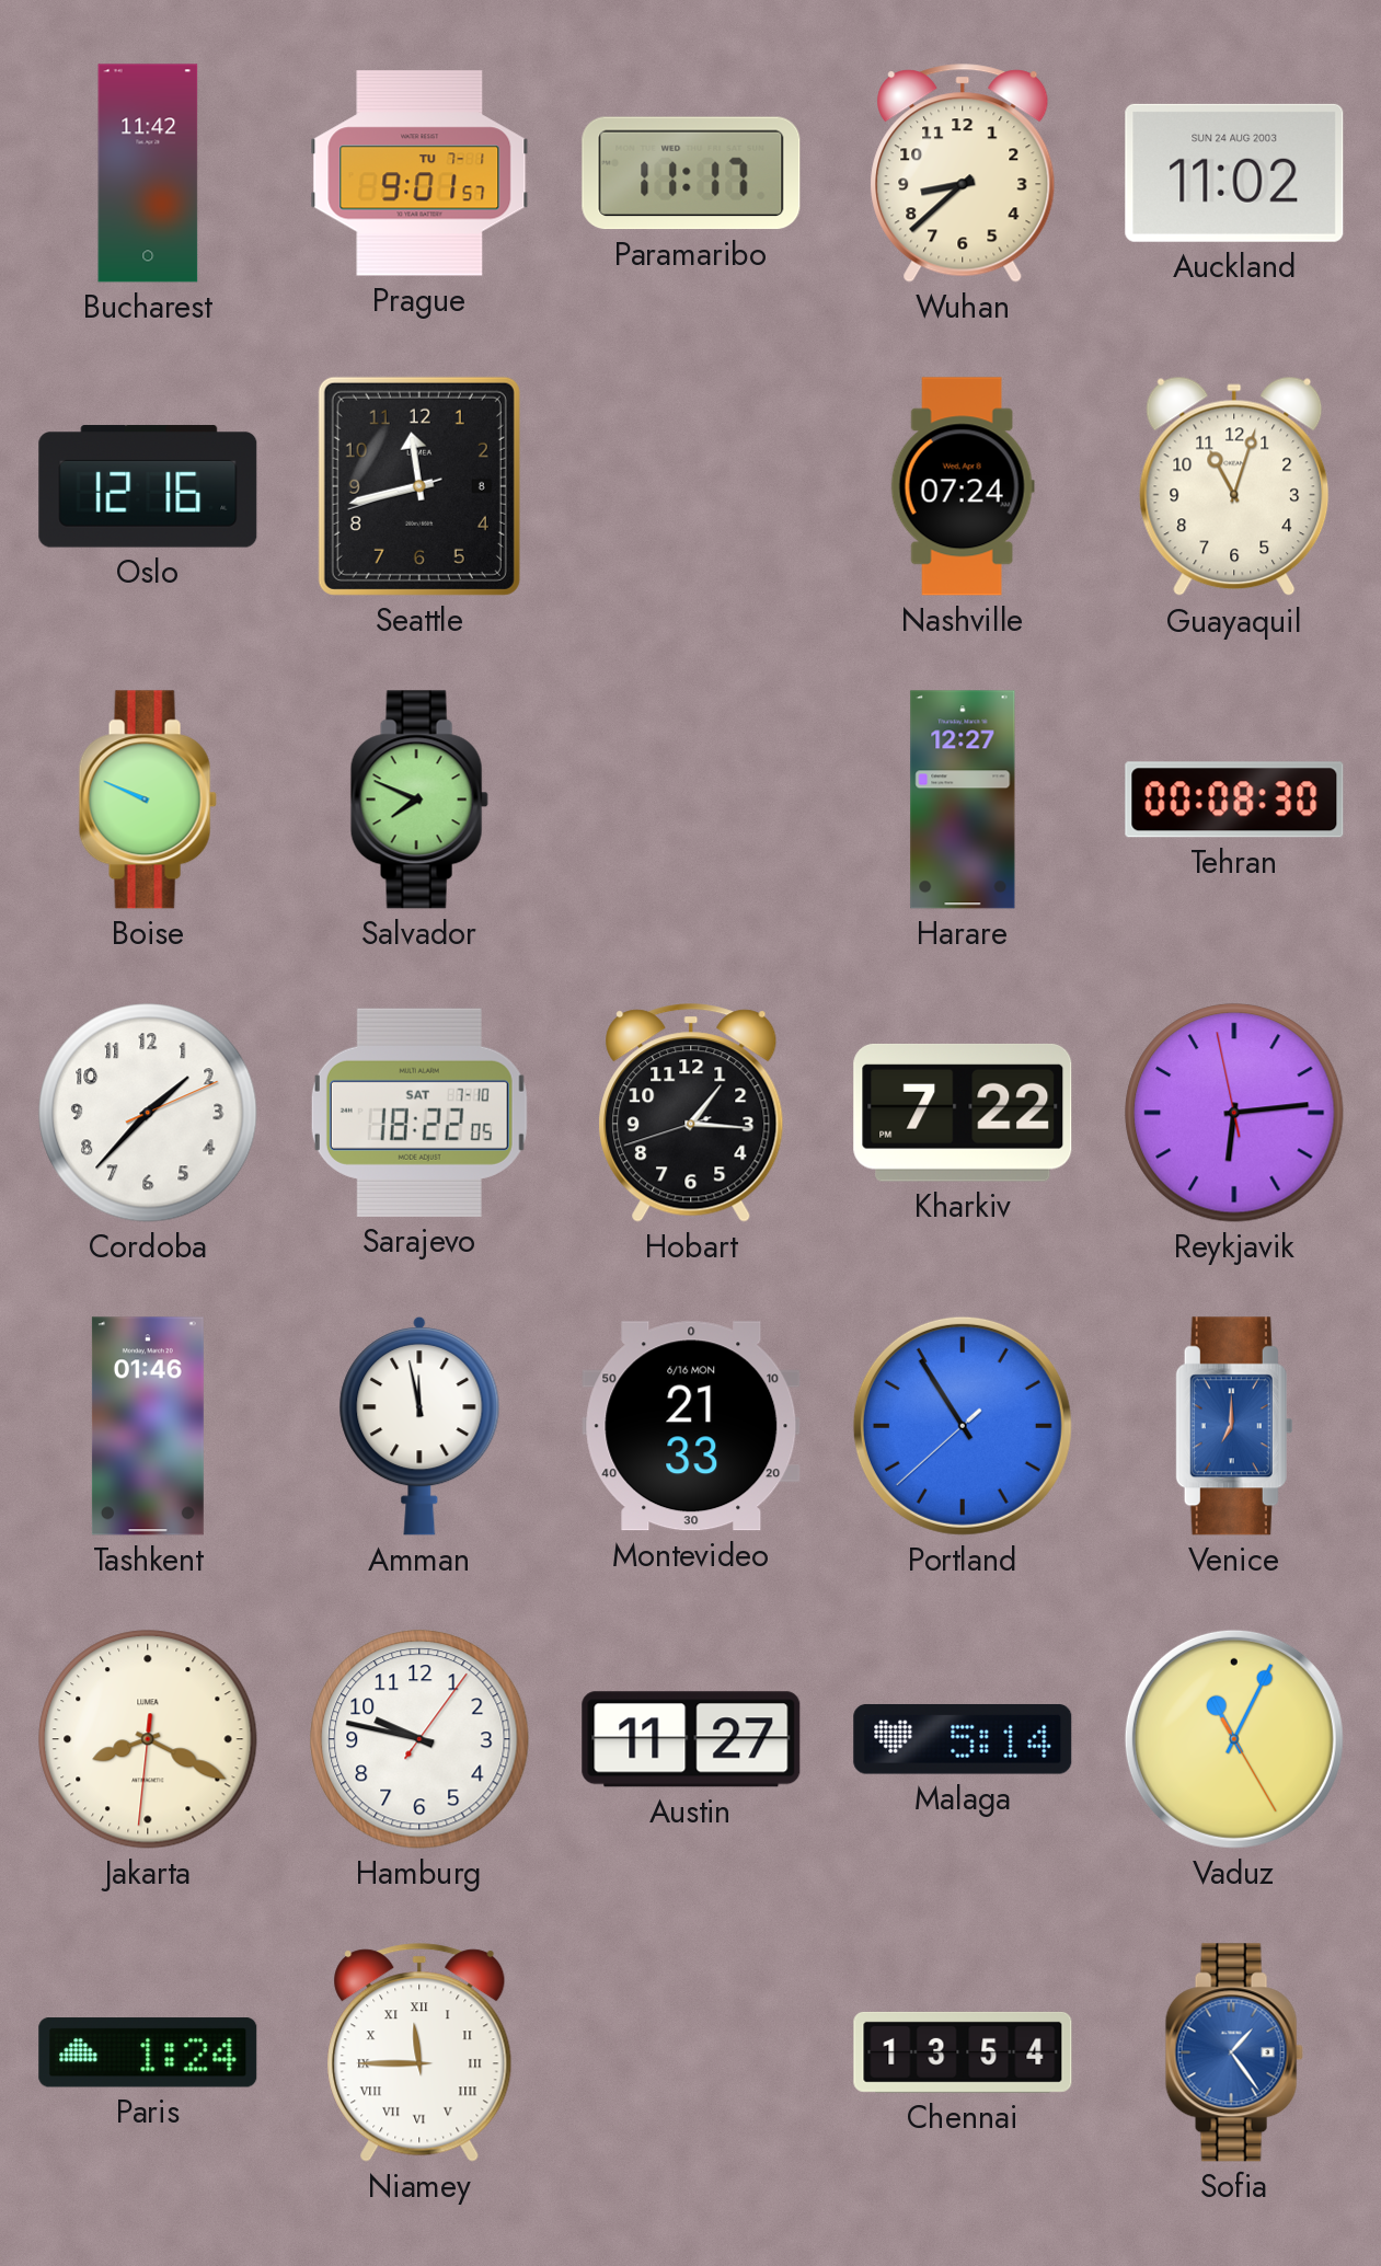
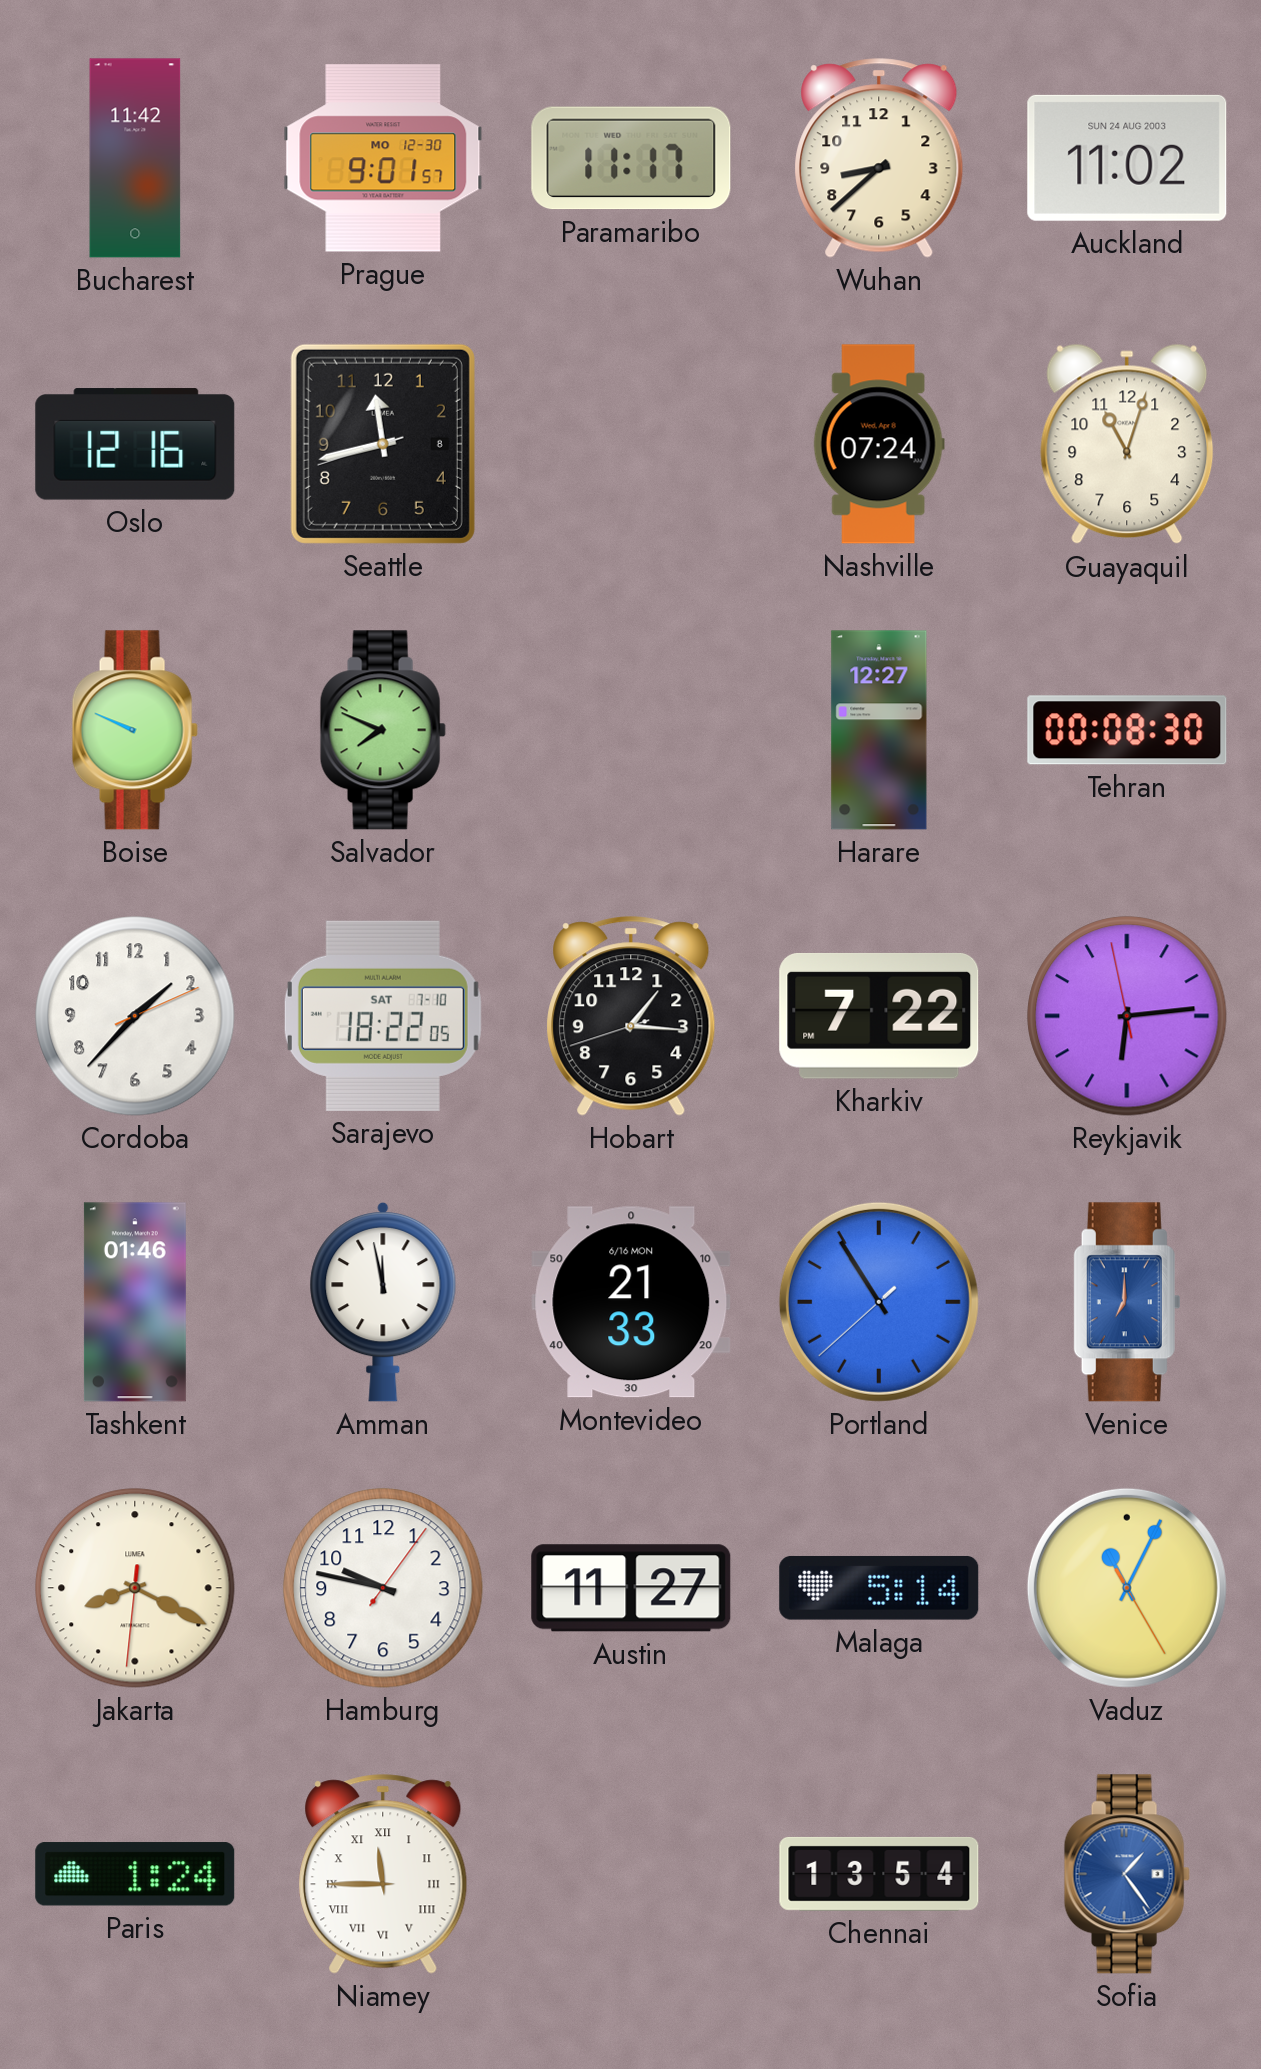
Prague date: TU 7-1 -> MO 12-30 (383, 158)
